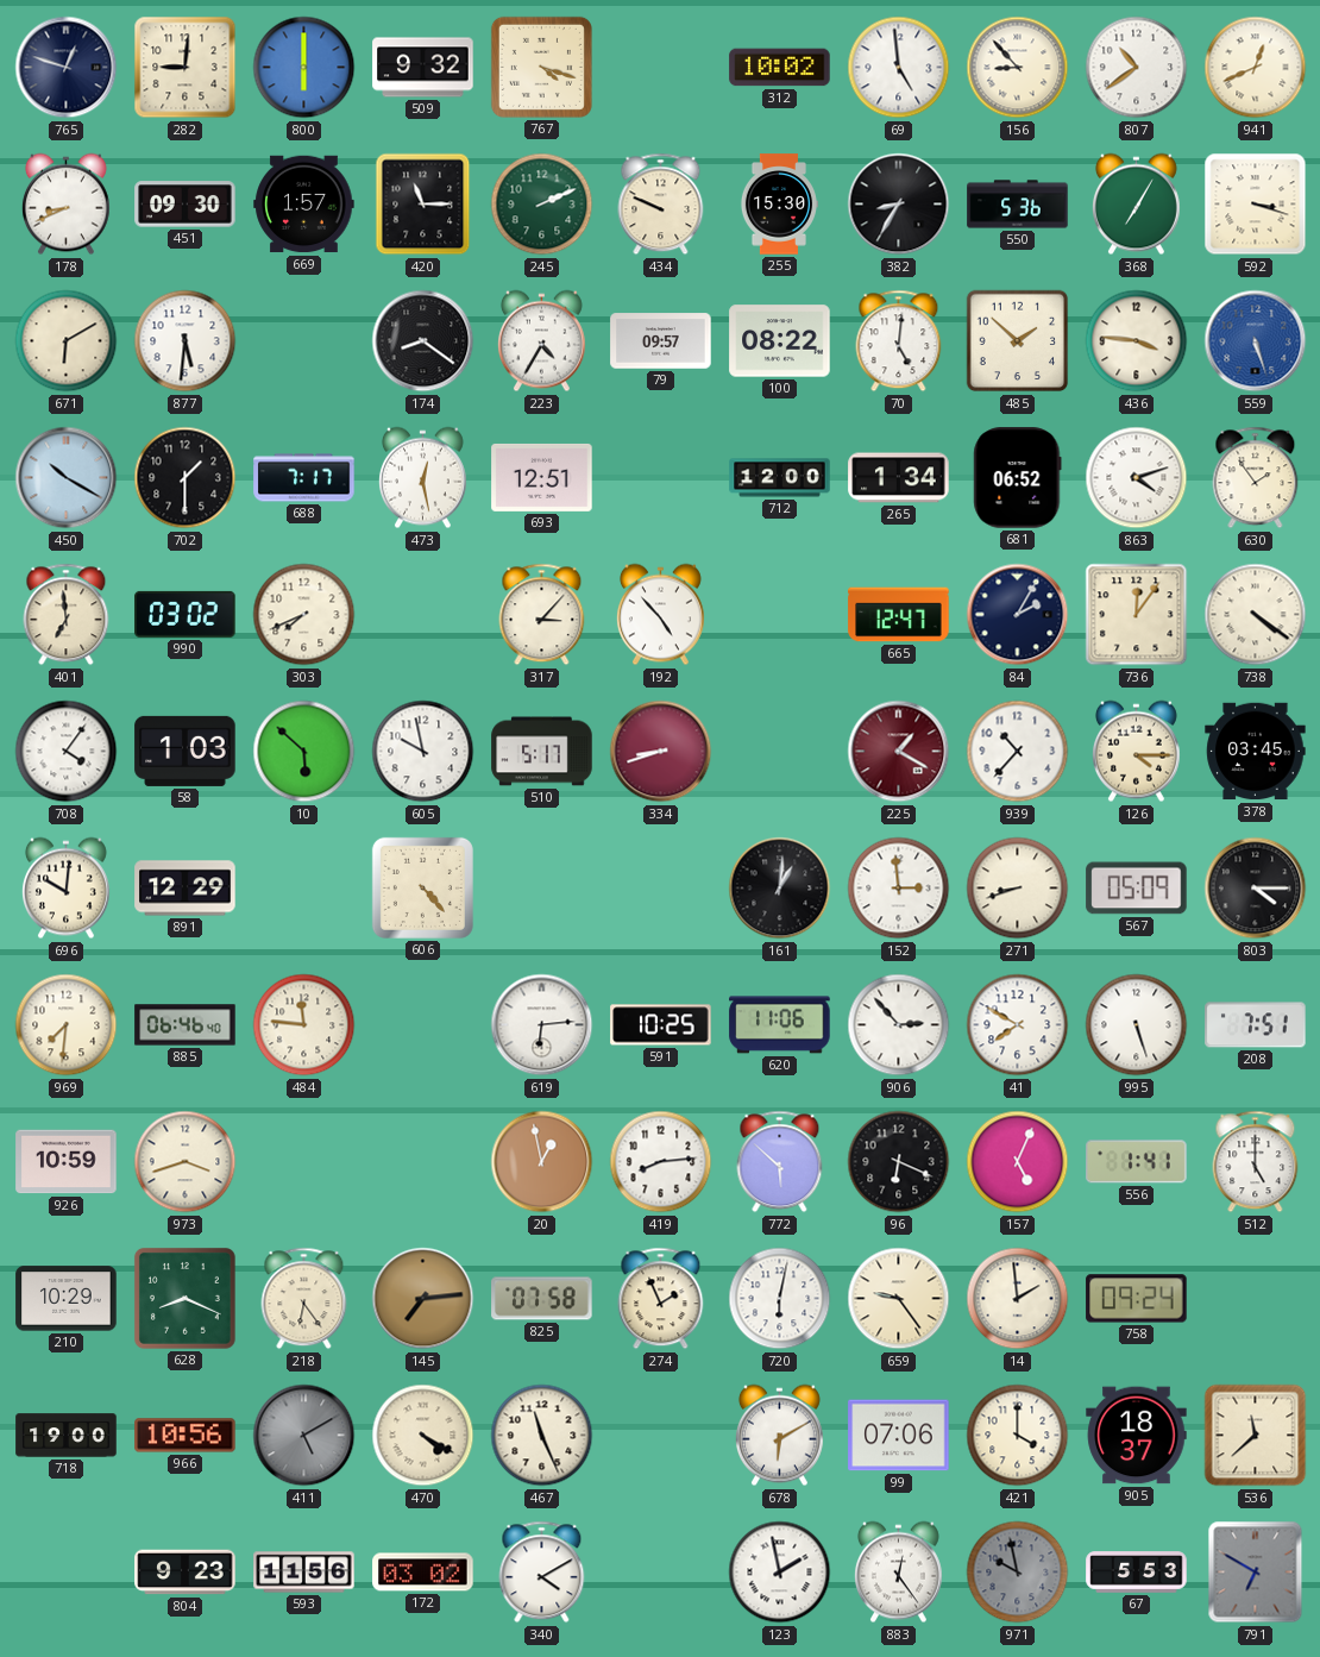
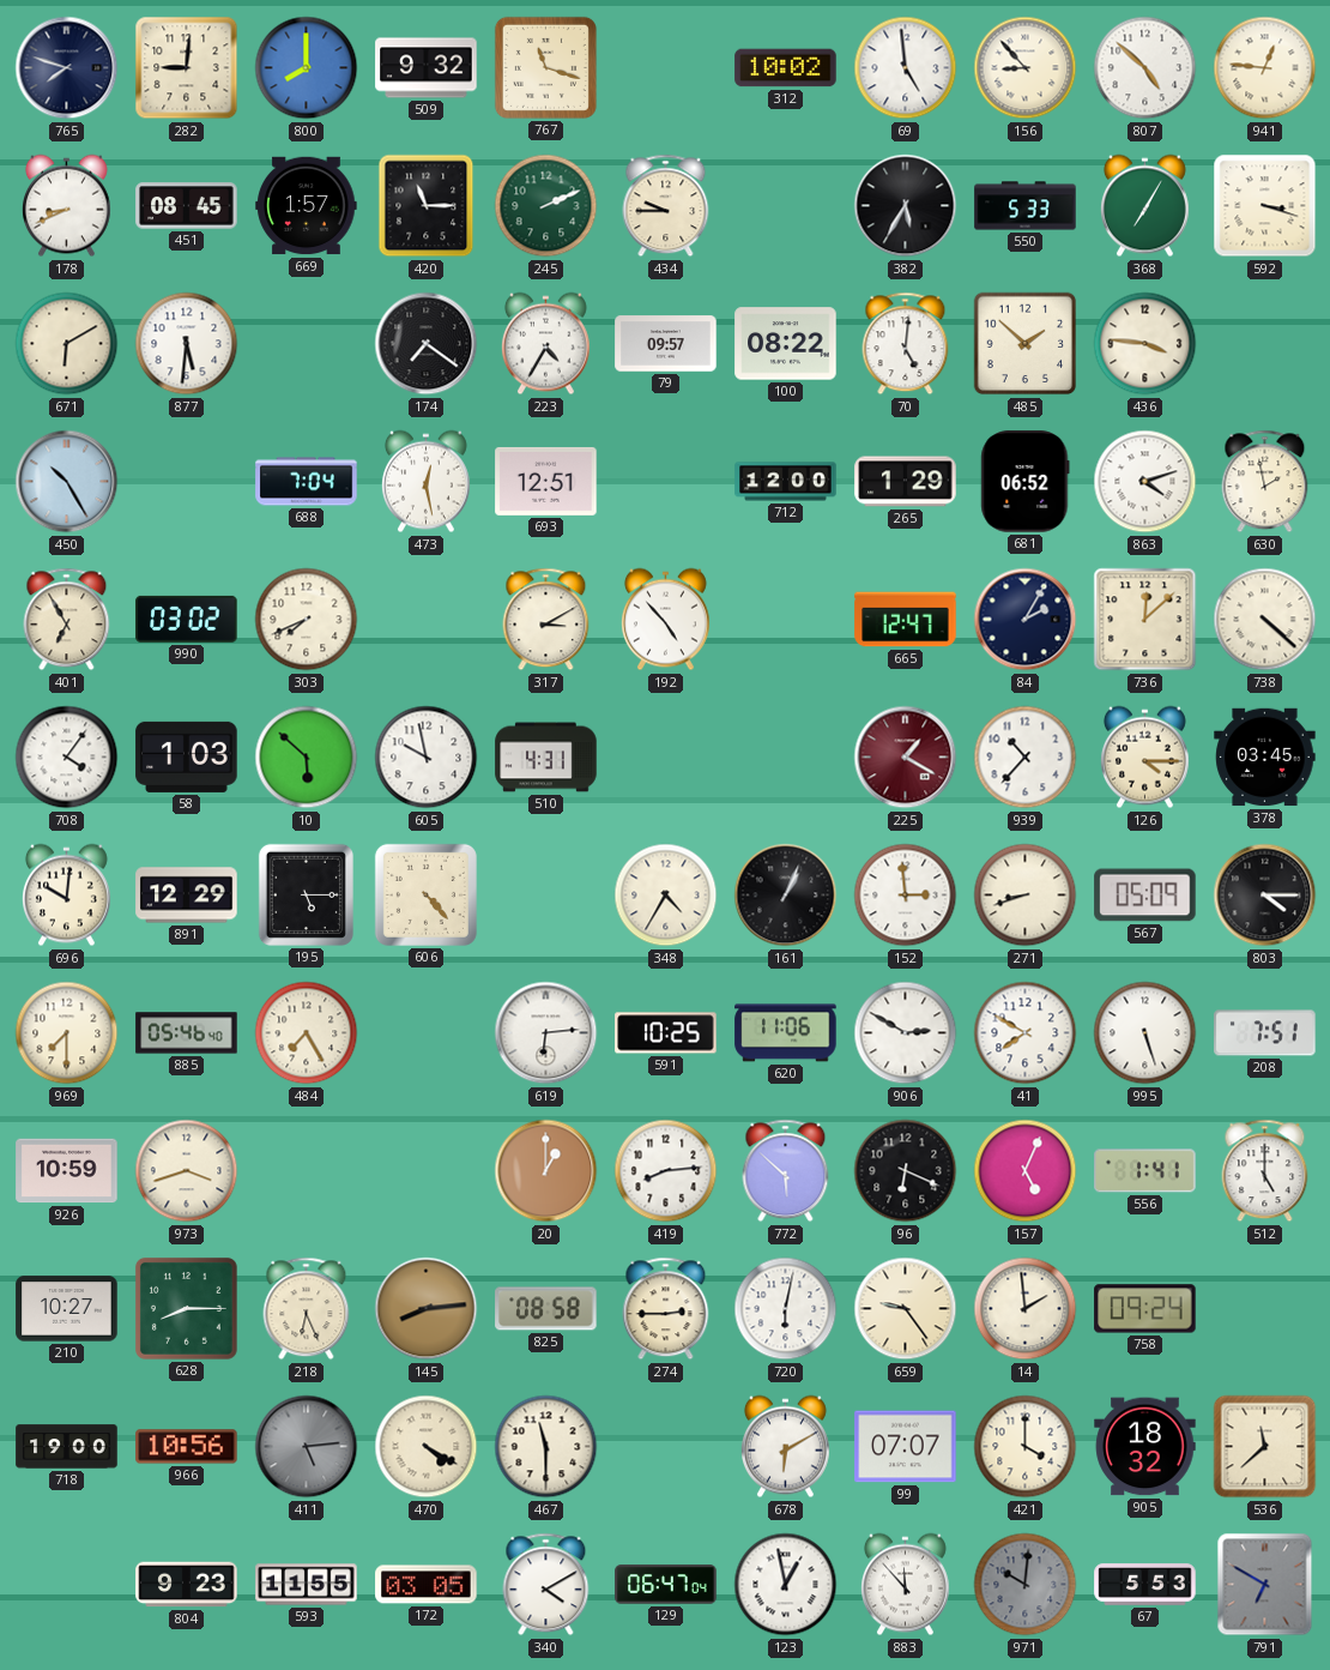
765: 12:48 -> 7:48 (67, 68)
800: 6:00 -> 8:00 (307, 68)
767: 4:18 -> 11:18 (545, 67)
807: 10:39 -> 4:52 (1145, 68)
941: 12:41 -> 12:46 (1265, 68)
451: 09:30 -> 08:45 (187, 206)
434: 9:49 -> 9:45 (666, 206)
255: 15:30 -> none (778, 205)
382: 8:35 -> 5:35 (906, 206)
550: 5:36 -> 5:33 (1026, 206)
174: 8:21 -> 7:21 (427, 344)
559: 5:27 -> none (1256, 341)
450: 10:20 -> 10:25 (67, 482)
702: 1:30 -> none (186, 478)
688: 7:17 -> 7:04 (307, 482)
265: 1:34 -> 1:29 (906, 482)
630: 1:54 -> 1:58 (1265, 482)
401: 6:59 -> 6:55 (67, 620)
317: 3:07 -> 3:10 (546, 620)
736: 12:06 -> 12:08 (1145, 620)
738: 4:21 -> 4:22 (1265, 620)
510: 5:17 -> 4:31 (546, 758)
334: 8:42 -> none (661, 752)
195: none -> 5:15 (306, 894)
348: none -> 4:35 (666, 896)
161: 1:01 -> 1:04 (786, 896)
969: 7:31 -> 7:30 (67, 1033)
885: 06:46 -> 05:46 (187, 1033)
484: 11:46 -> 7:25 (307, 1033)
906: 2:53 -> 2:50 (906, 1033)
20: 12:58 -> 1:00 (546, 1171)
210: 10:29 -> 10:27 (67, 1309)
628: 8:19 -> 8:15 (186, 1308)
218: 6:24 -> 6:26 (307, 1309)
145: 7:14 -> 8:14 (427, 1309)
825: 07:58 -> 08:58 (546, 1309)
274: 1:56 -> 2:45 (666, 1309)
411: 5:10 -> 5:14 (307, 1447)
467: 11:26 -> 11:30 (546, 1447)
99: 07:06 -> 07:07 (906, 1447)
905: 18:37 -> 18:32 (1145, 1447)
593: 11:56 -> 11:55 (307, 1585)
172: 03:02 -> 03:05 (427, 1585)
129: none -> 06:47 (666, 1585)
123: 1:58 -> 12:58 (786, 1585)
883: 12:24 -> 11:53 (905, 1585)
971: 9:58 -> 10:01 (1026, 1585)
